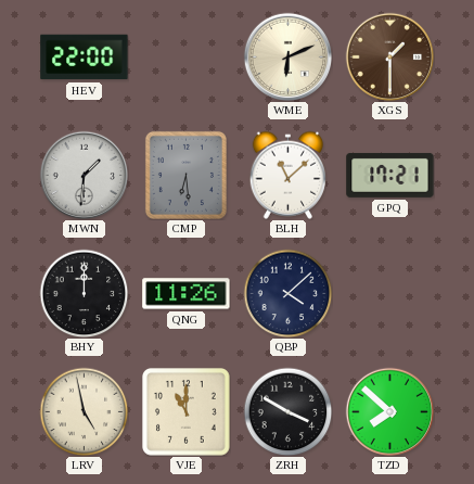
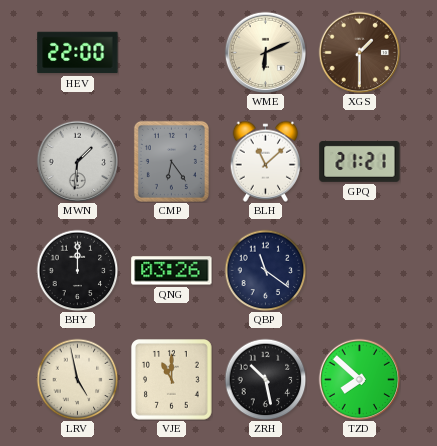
CMP: 6:29 -> 6:24 (171, 161)
GPQ: 17:21 -> 21:21 (360, 161)
QNG: 11:26 -> 03:26 (172, 271)
QBP: 4:08 -> 11:21 (265, 270)
ZRH: 3:50 -> 10:28 (265, 379)
